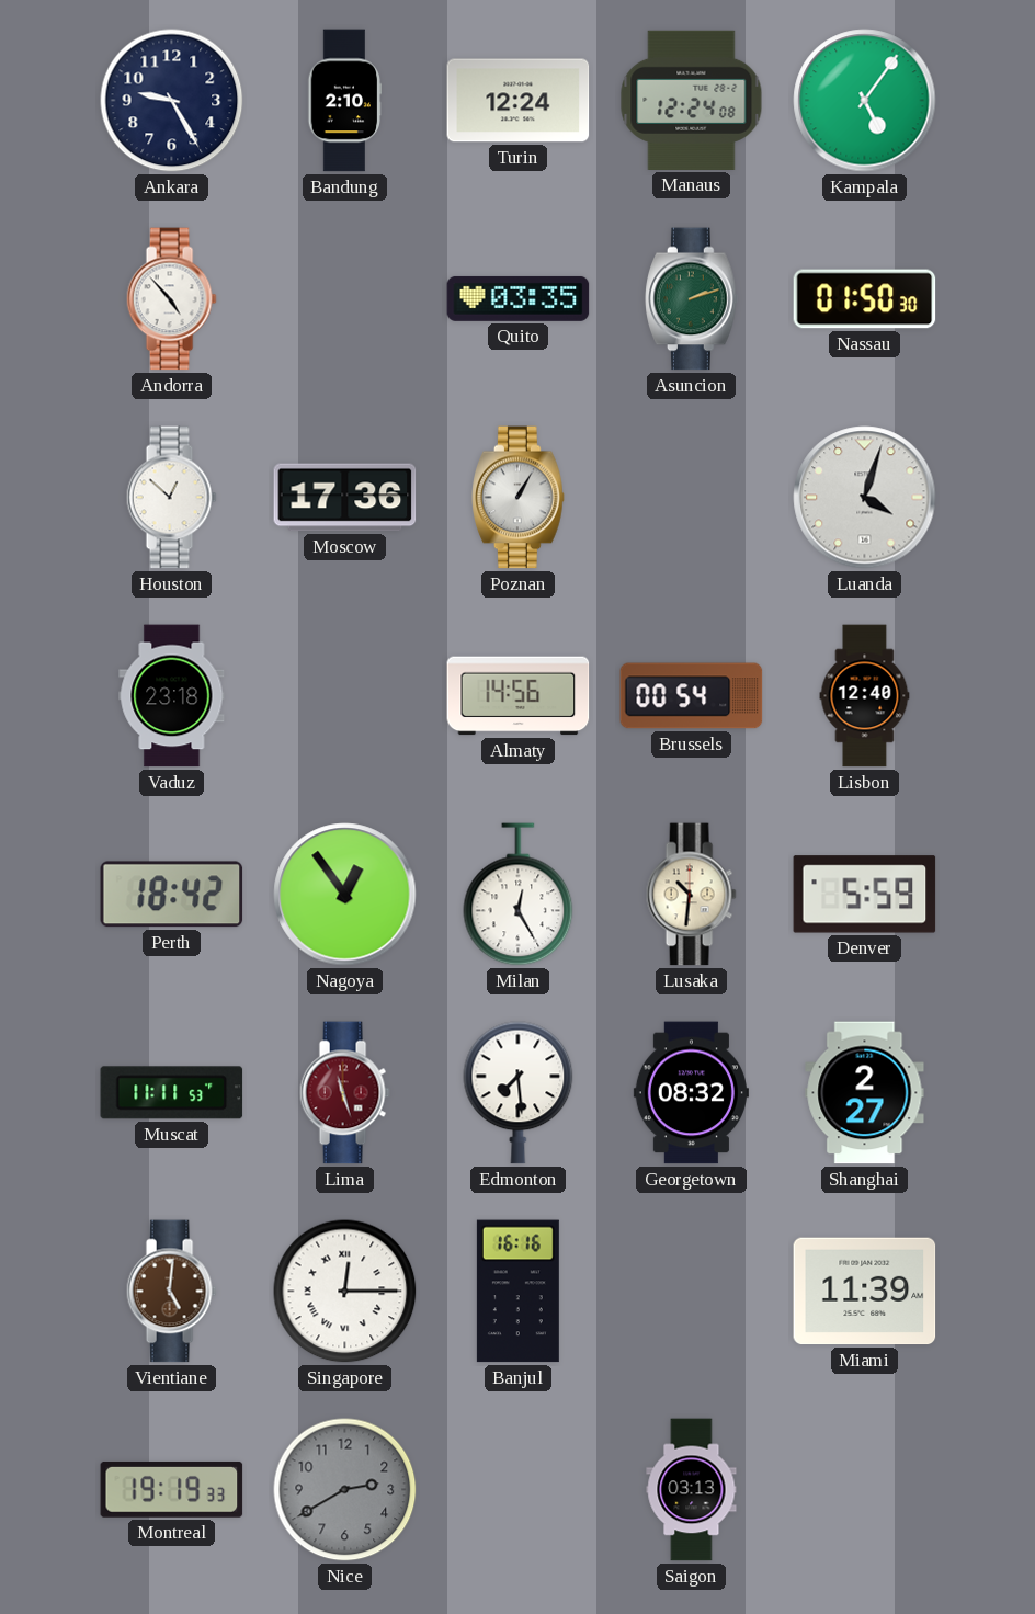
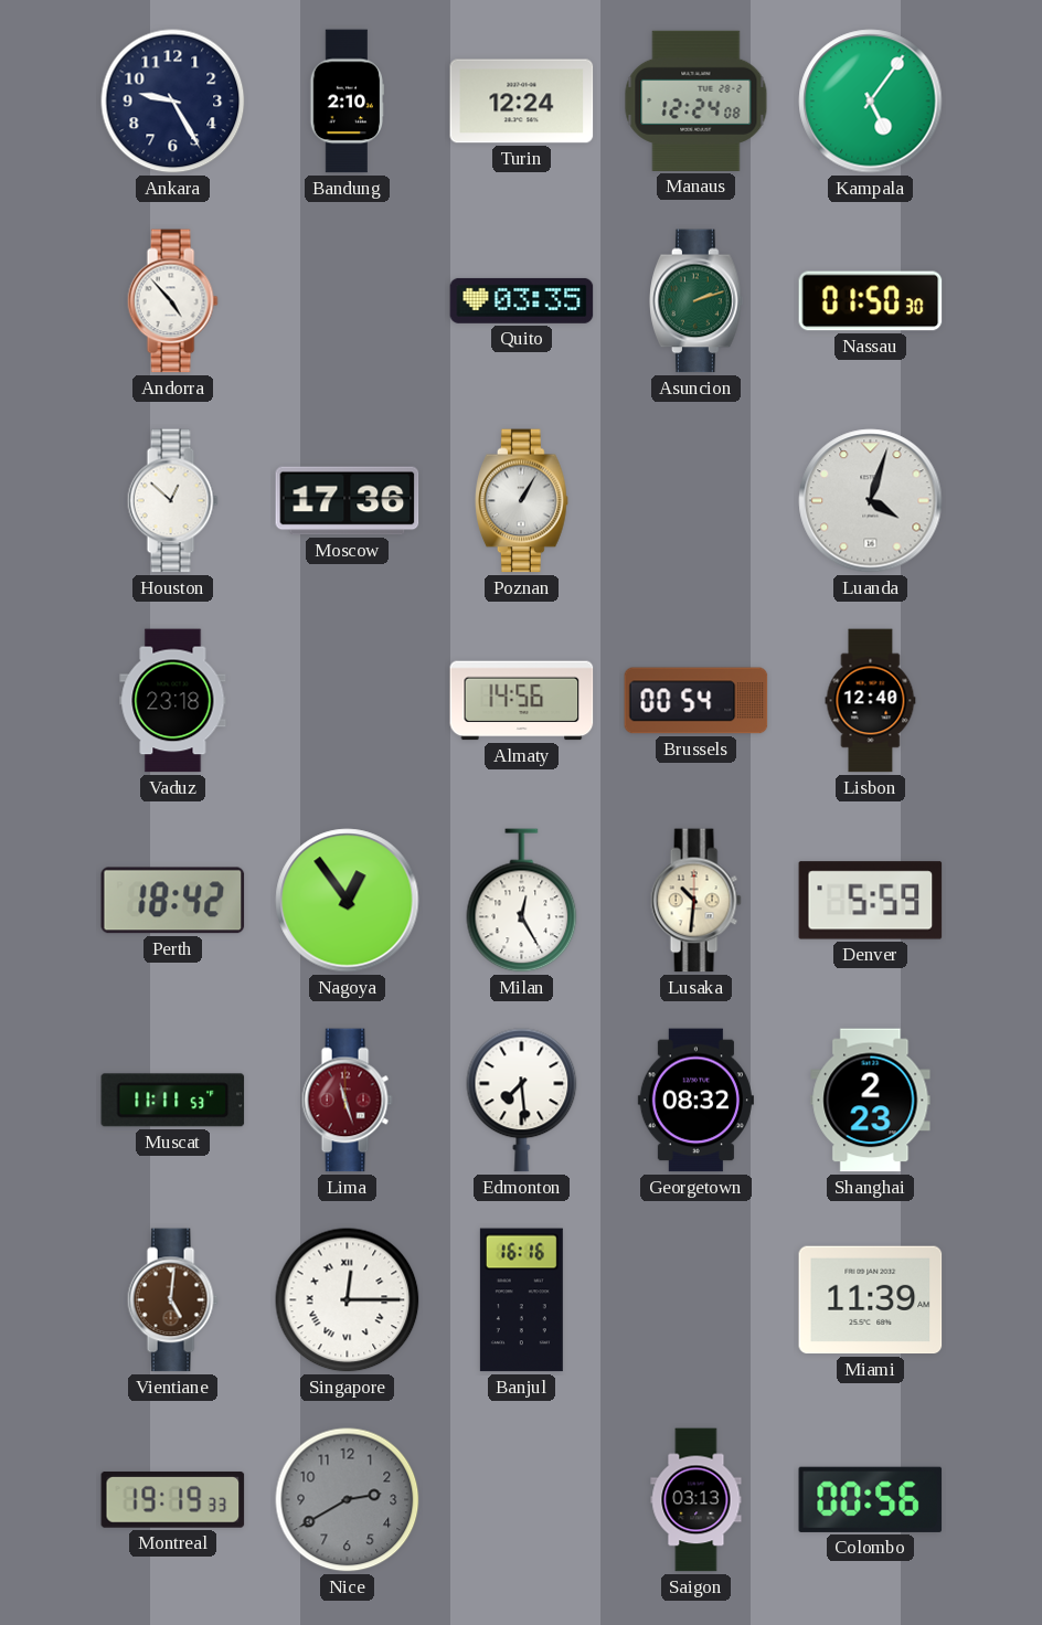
Shanghai: 2:27 -> 2:23 (871, 1101)
Colombo: none -> 00:56 (871, 1499)
